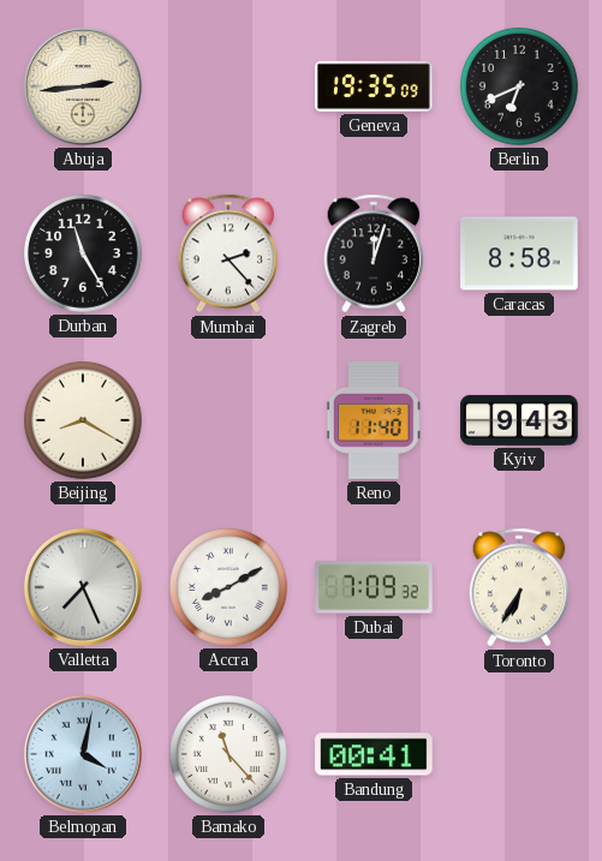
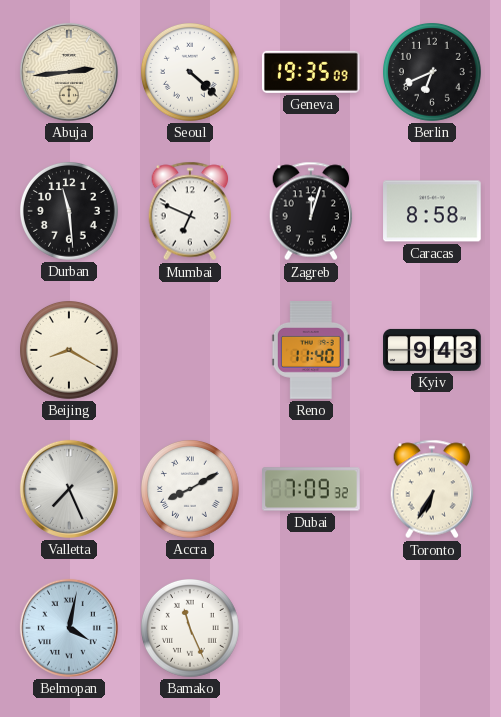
Seoul: none -> 4:22 (191, 73)
Durban: 11:25 -> 11:29 (70, 212)
Mumbai: 2:23 -> 6:49 (190, 211)
Bamako: 11:23 -> 11:26 (191, 629)
Bandung: 00:41 -> none (374, 754)
